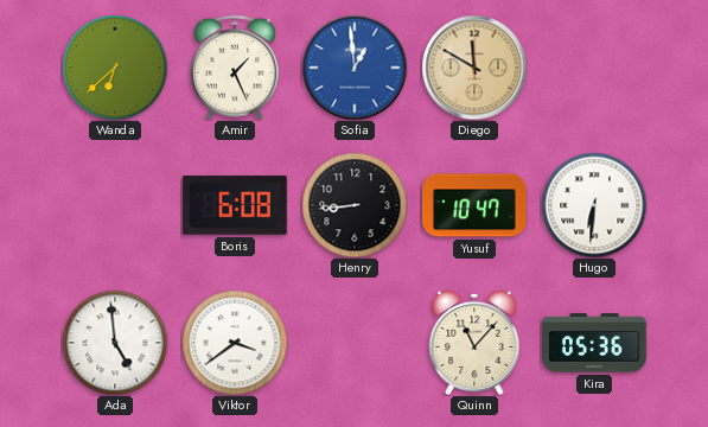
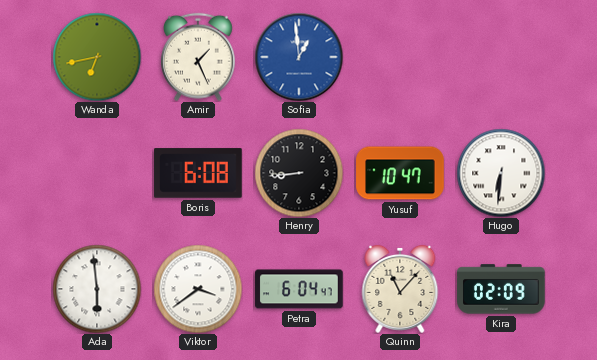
Wanda: 6:38 -> 6:43 (97, 57)
Diego: 11:50 -> none (474, 68)
Ada: 4:59 -> 5:59 (97, 289)
Petra: none -> 6:04 (299, 289)
Kira: 05:36 -> 02:09 (501, 289)
